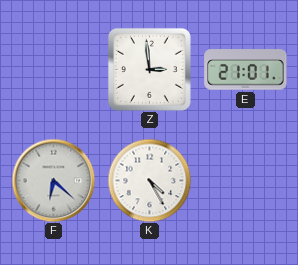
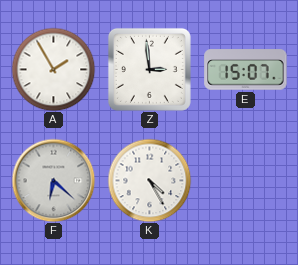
A: none -> 1:55 (53, 69)
E: 21:01 -> 15:07 (246, 70)
